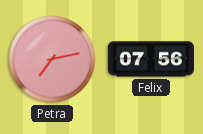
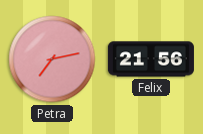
Felix: 07:56 -> 21:56 (151, 59)
